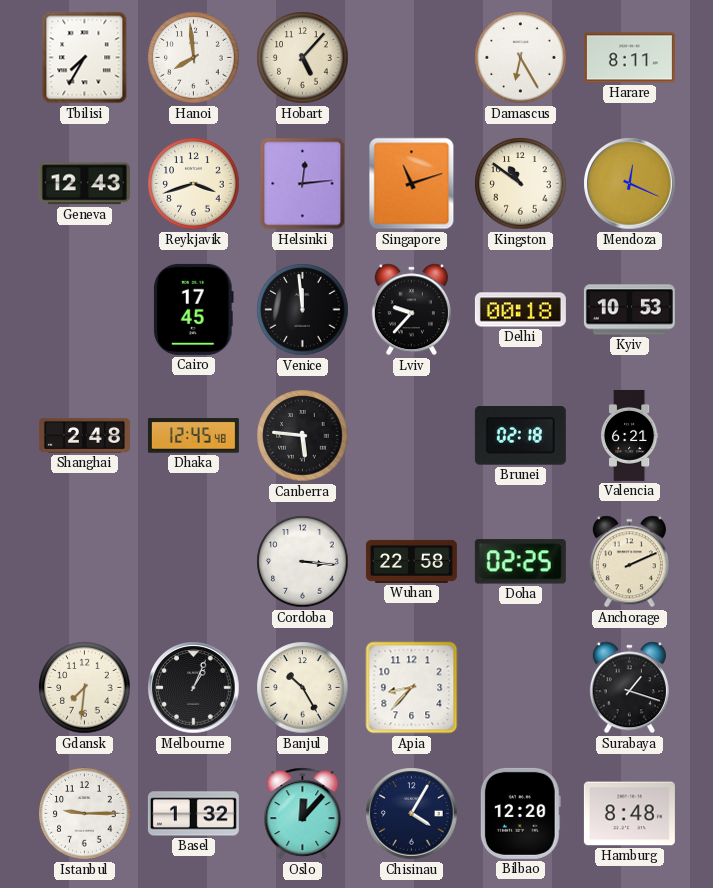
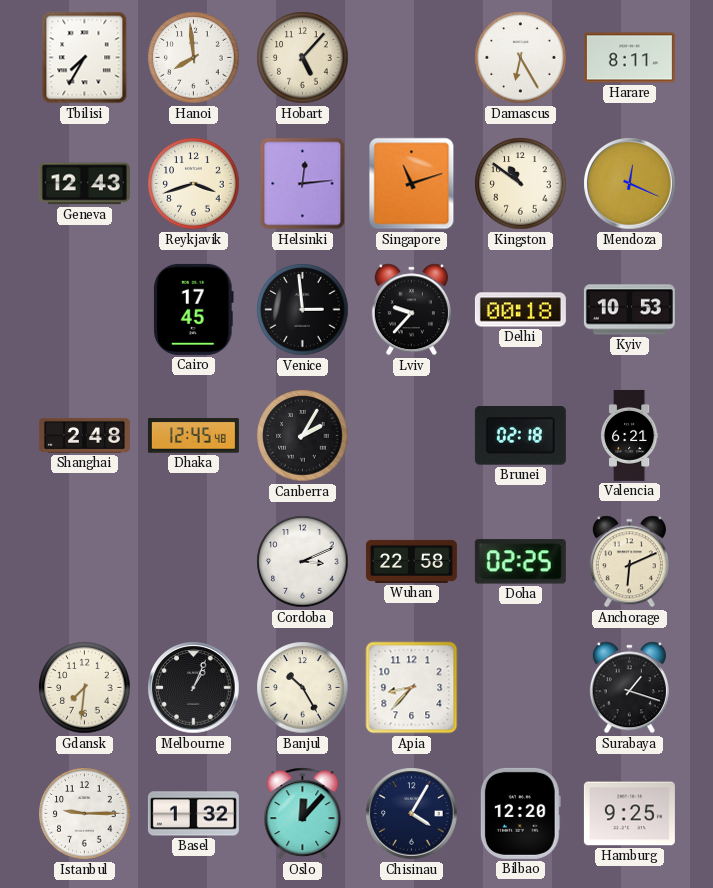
Venice: 11:59 -> 2:59 (303, 310)
Canberra: 5:46 -> 2:05 (303, 436)
Cordoba: 3:16 -> 3:11 (303, 562)
Anchorage: 2:11 -> 6:11 (629, 562)
Hamburg: 8:48 -> 9:25 (629, 814)
